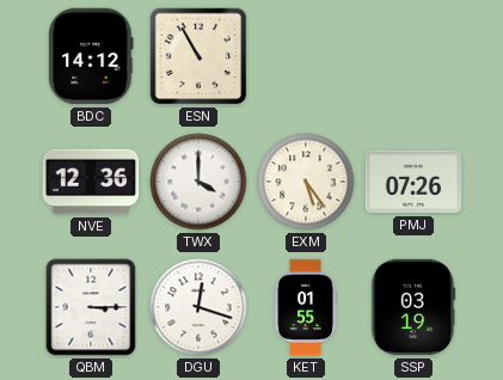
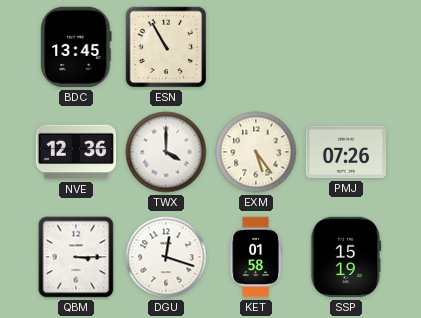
BDC: 14:12 -> 13:45 (76, 47)
KET: 01:55 -> 01:58 (256, 257)
SSP: 03:19 -> 15:19 (346, 257)
